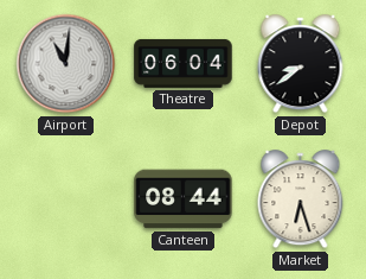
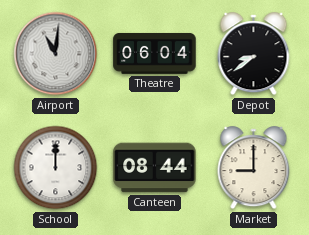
School: none -> 12:00 (56, 168)
Market: 6:27 -> 9:00 (254, 168)
